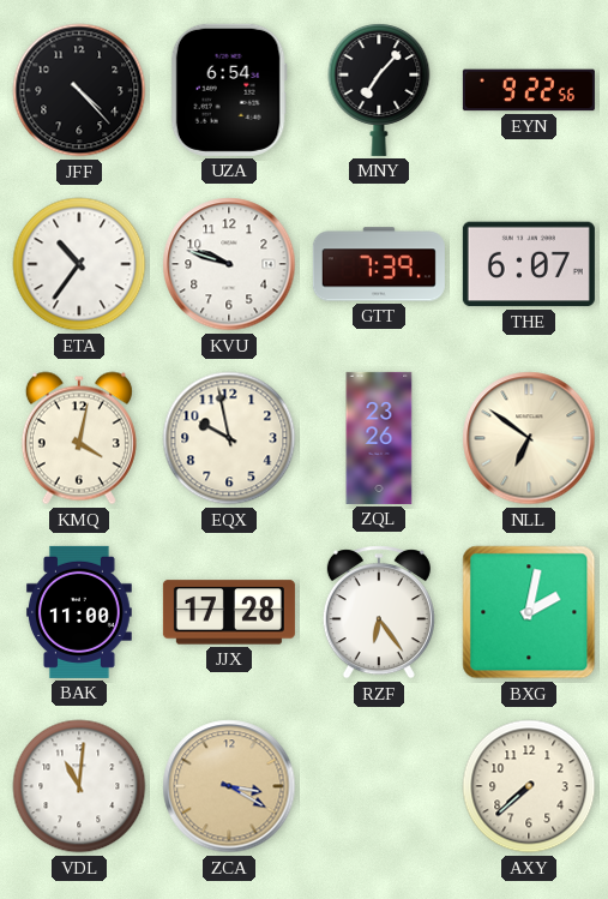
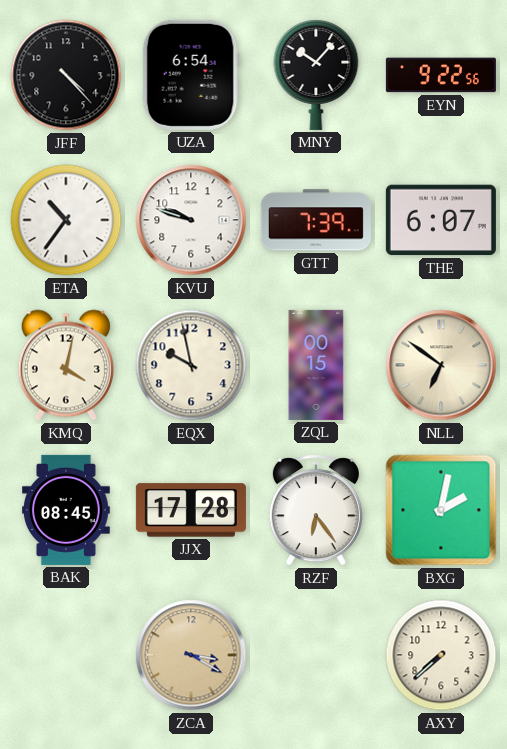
MNY: 7:07 -> 10:07 (316, 75)
ZQL: 23:26 -> 00:15 (316, 365)
BAK: 11:00 -> 08:45 (66, 510)
VDL: 11:01 -> none (79, 786)
